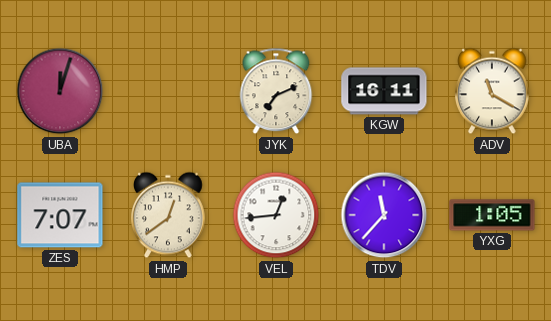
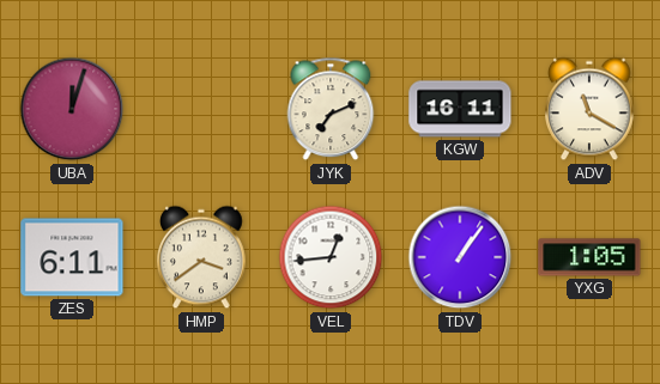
ZES: 7:07 -> 6:11 (72, 257)
HMP: 12:39 -> 3:39 (202, 257)
TDV: 11:37 -> 1:06 (460, 257)
